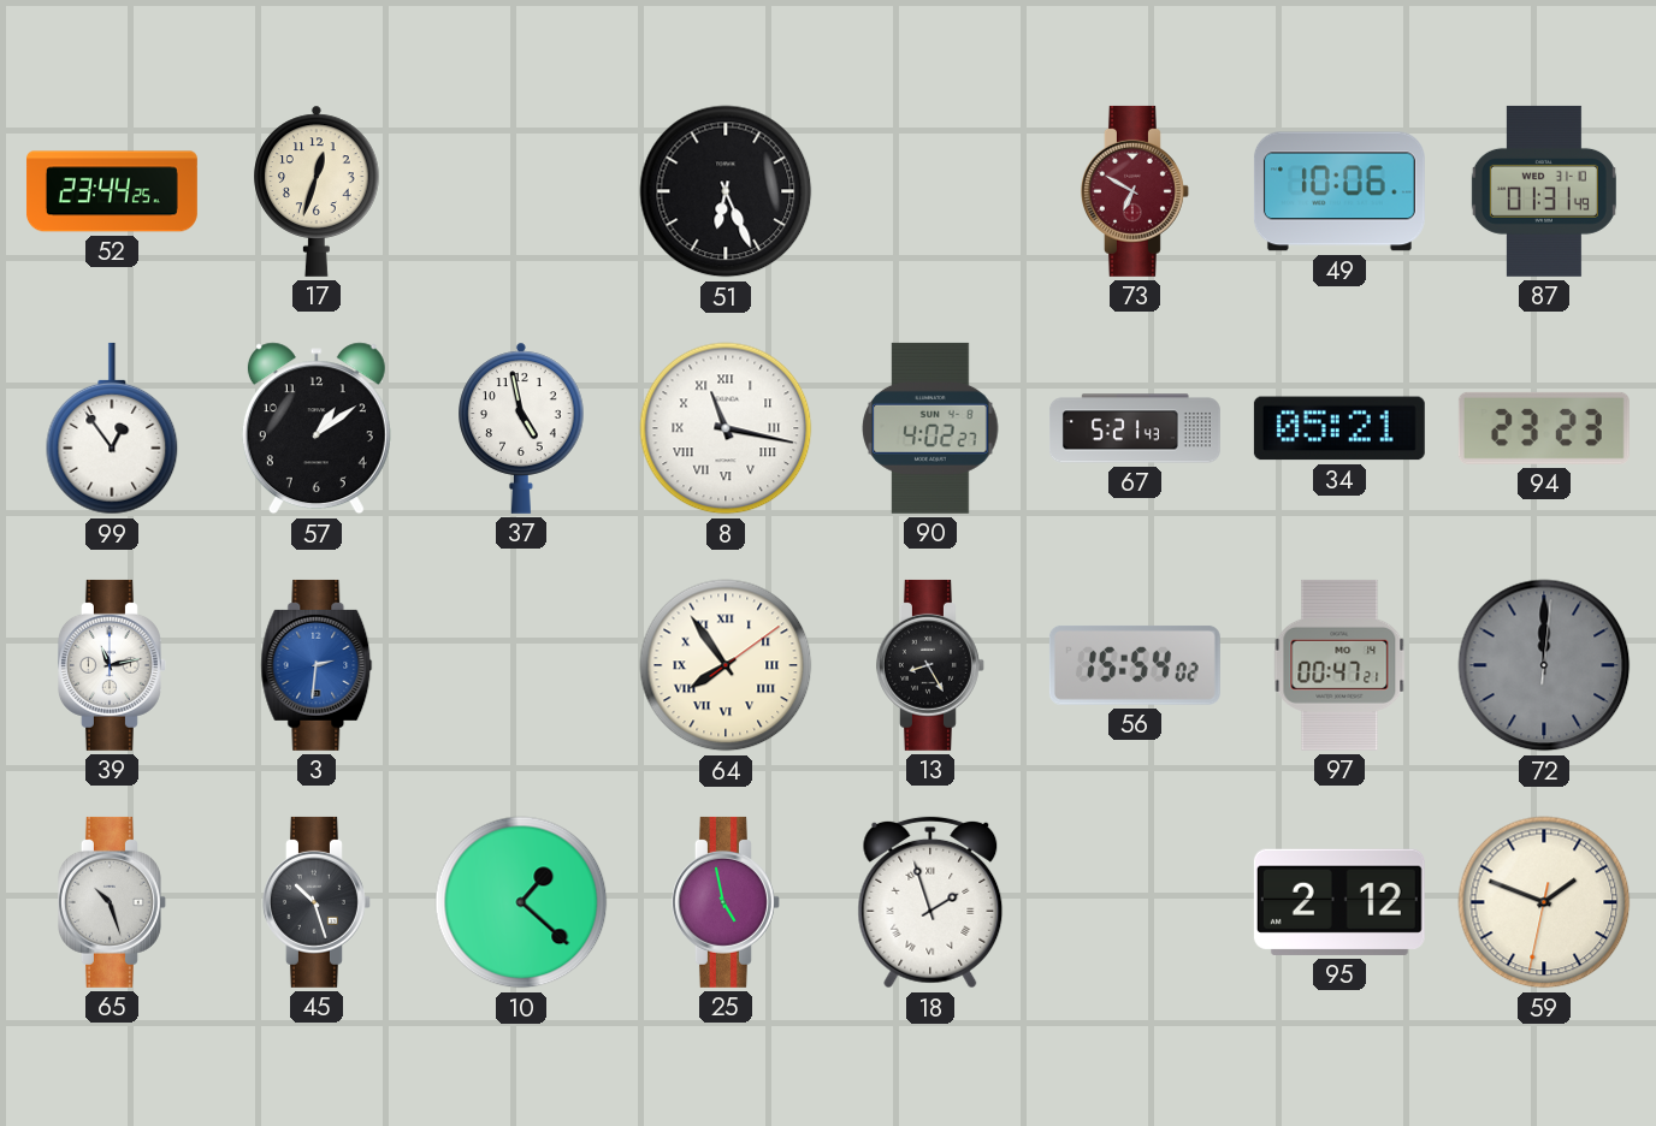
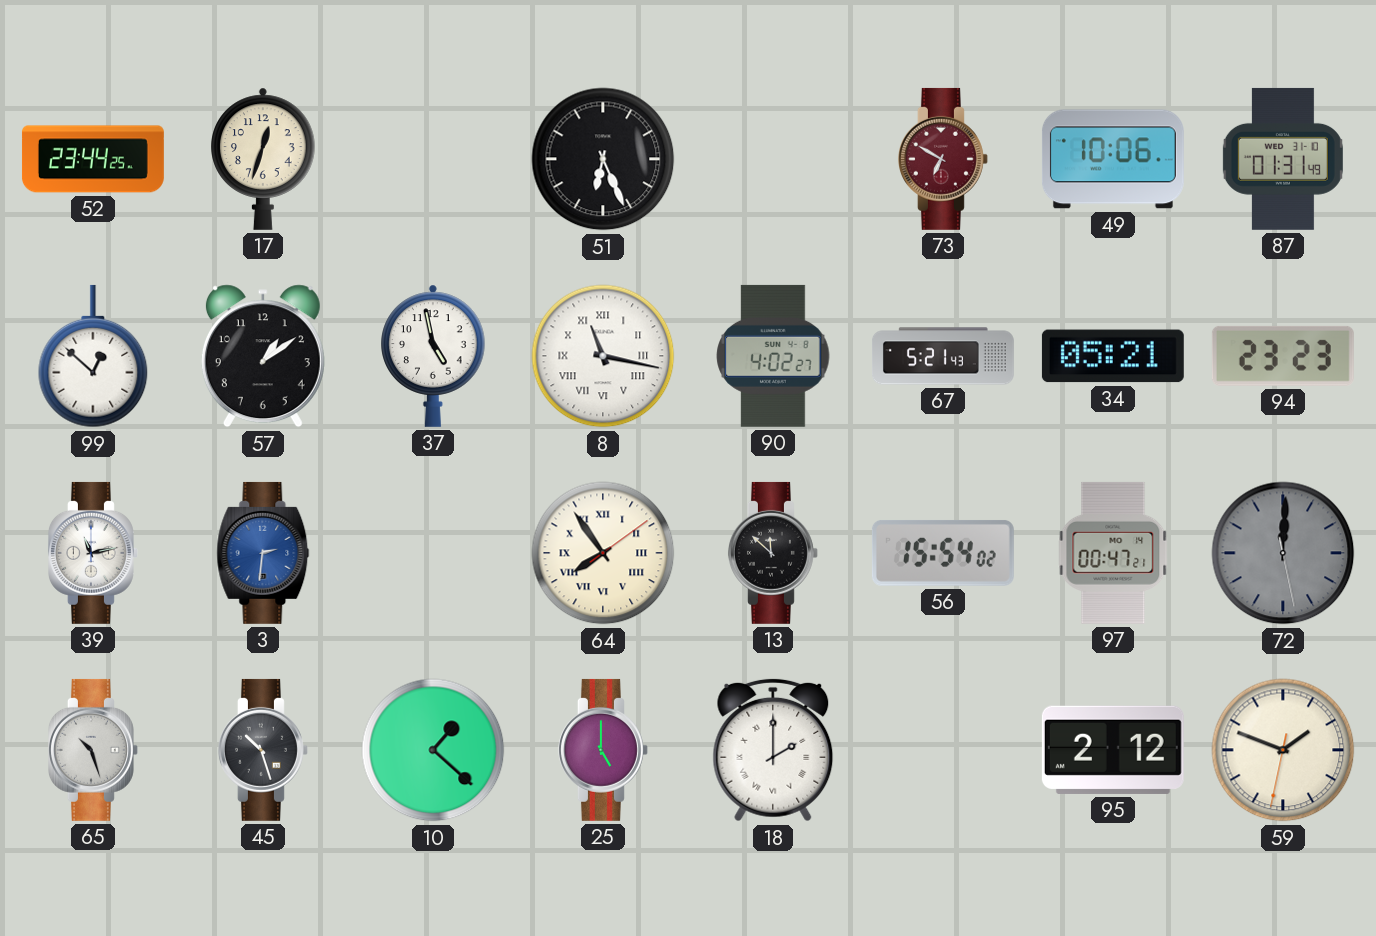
99: 12:54 -> 12:52 (93, 356)
13: 8:25 -> 11:52 (773, 553)
72: 12:00:01 -> 12:00:28 (1283, 553)
25: 4:58 -> 5:00 (603, 750)
18: 1:57 -> 2:00 (773, 750)
